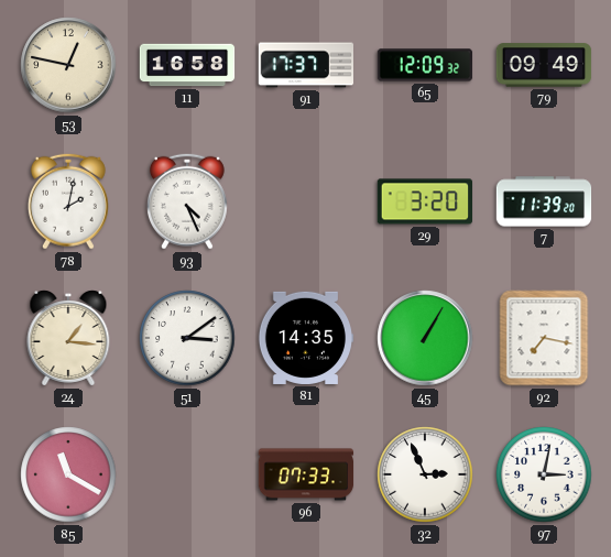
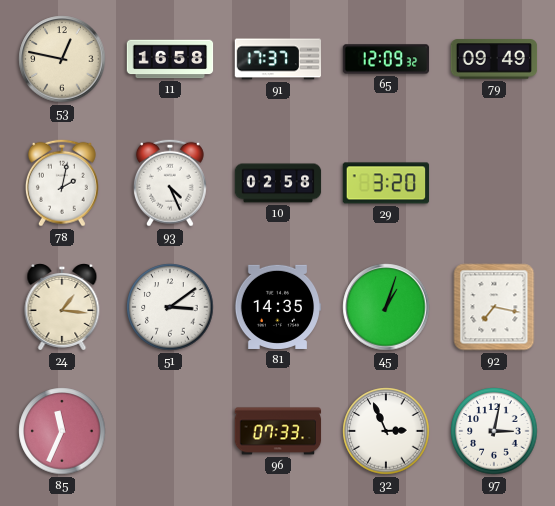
10: none -> 02:58 (278, 183)
7: 11:39 -> none (544, 201)
45: 1:05 -> 1:03 (386, 307)
85: 11:20 -> 11:34 (62, 431)
